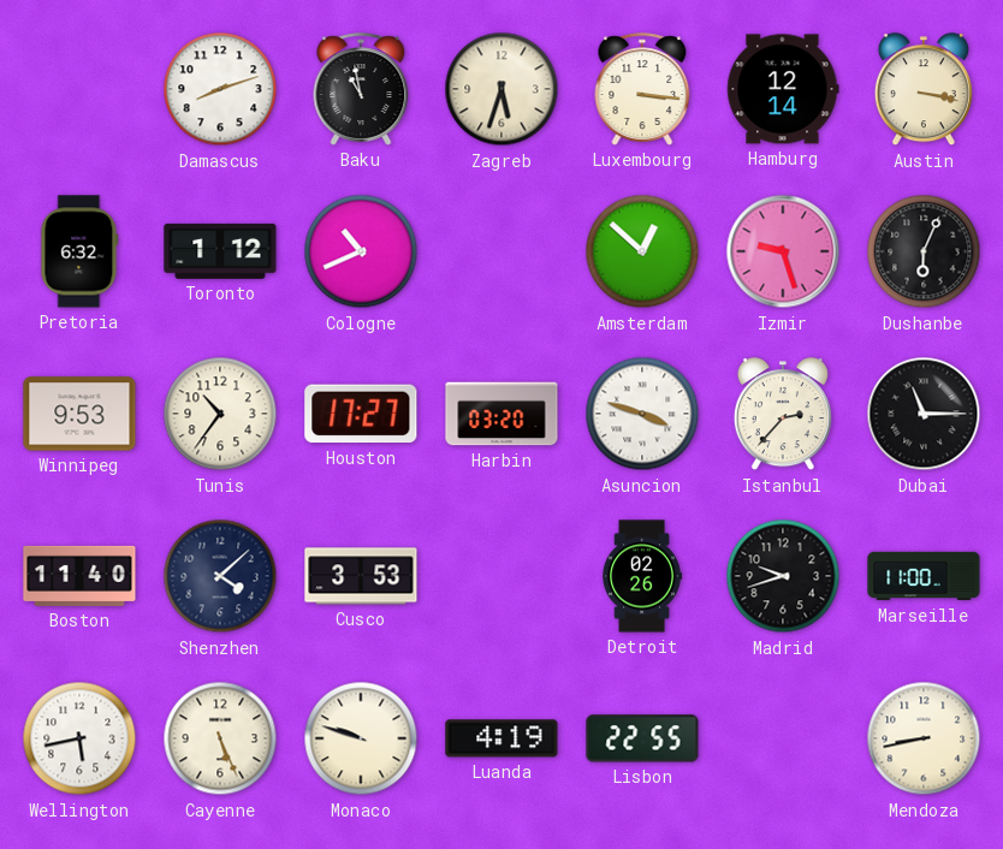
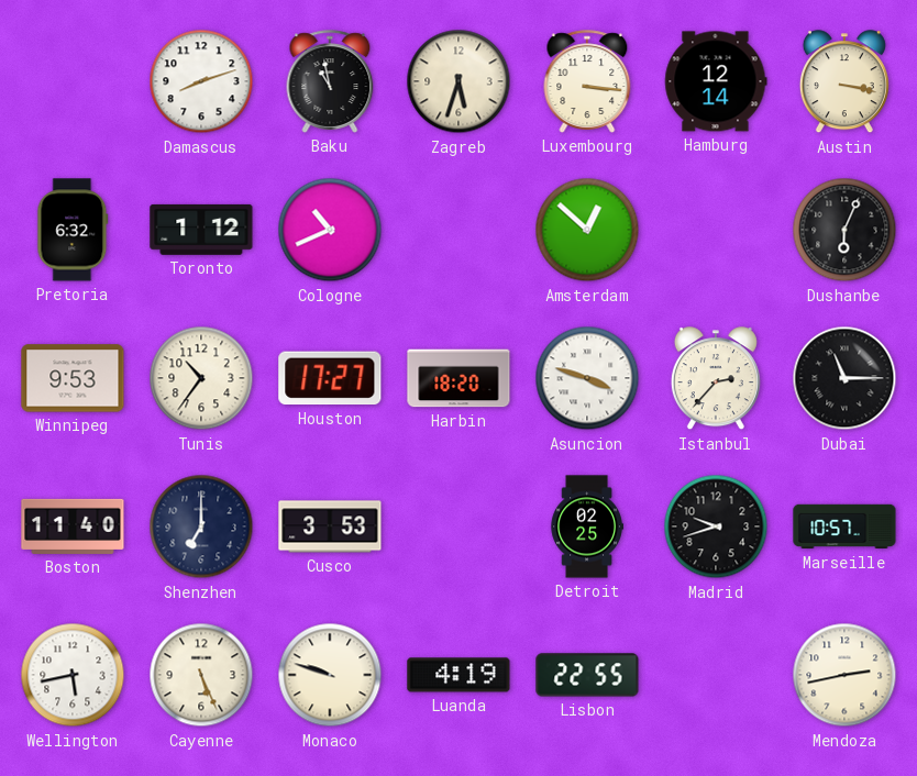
Izmir: 9:27 -> none (783, 251)
Harbin: 03:20 -> 18:20 (458, 378)
Shenzhen: 4:08 -> 7:00 (201, 526)
Detroit: 02:26 -> 02:25 (587, 526)
Marseille: 11:00 -> 10:57 (844, 526)
Mendoza: 8:43 -> 2:43 (844, 675)
